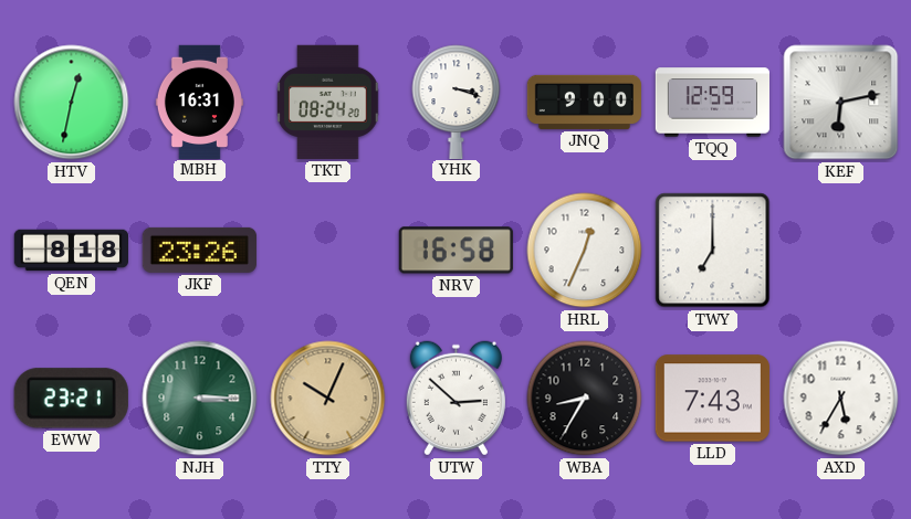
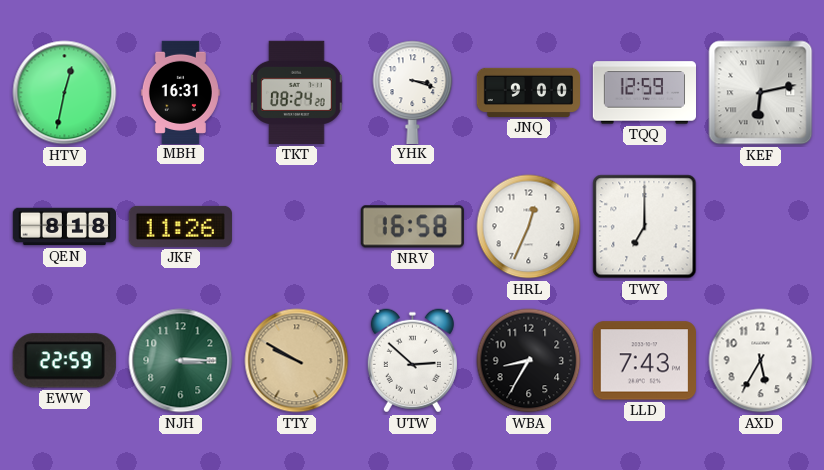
JKF: 23:26 -> 11:26 (180, 226)
EWW: 23:21 -> 22:59 (64, 361)
TTY: 10:04 -> 9:50 (297, 361)
